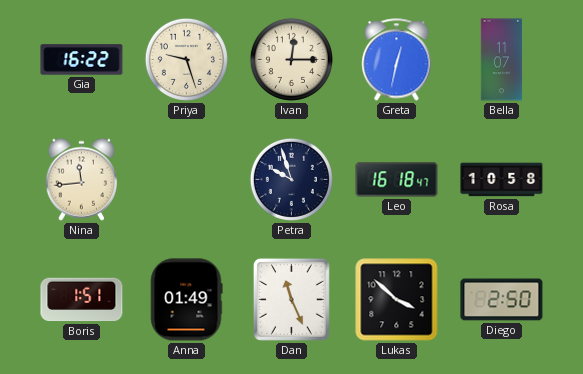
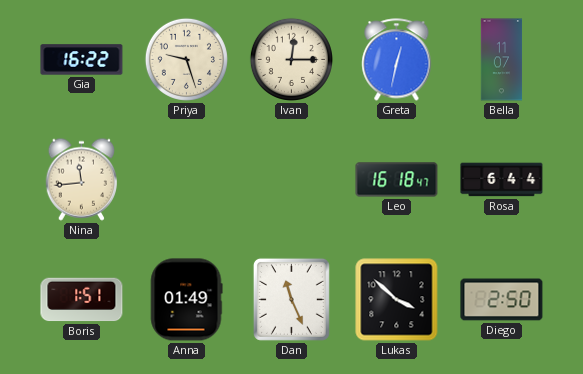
Petra: 9:57 -> none (291, 179)
Rosa: 10:58 -> 6:44 (502, 180)
